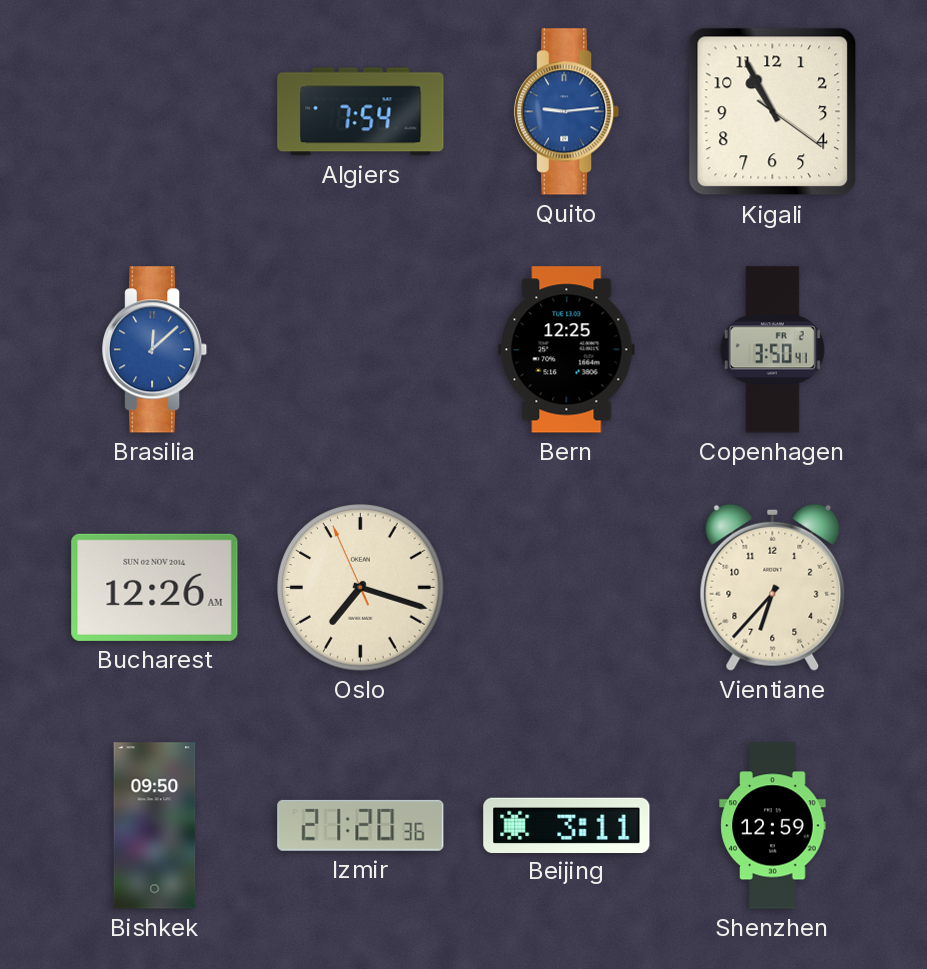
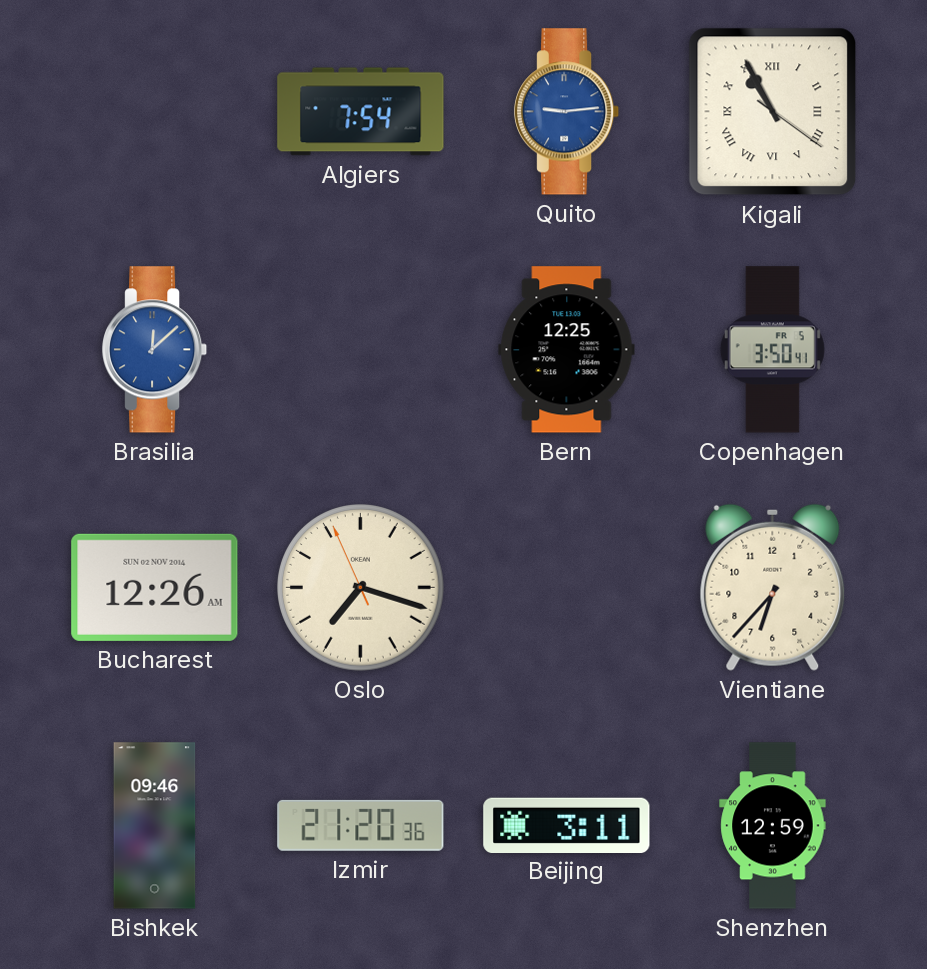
Kigali numerals: Arabic -> Roman (773, 112)
Copenhagen date: FR 2 -> FR 5 (772, 350)
Bishkek: 09:50 -> 09:46 (155, 826)
